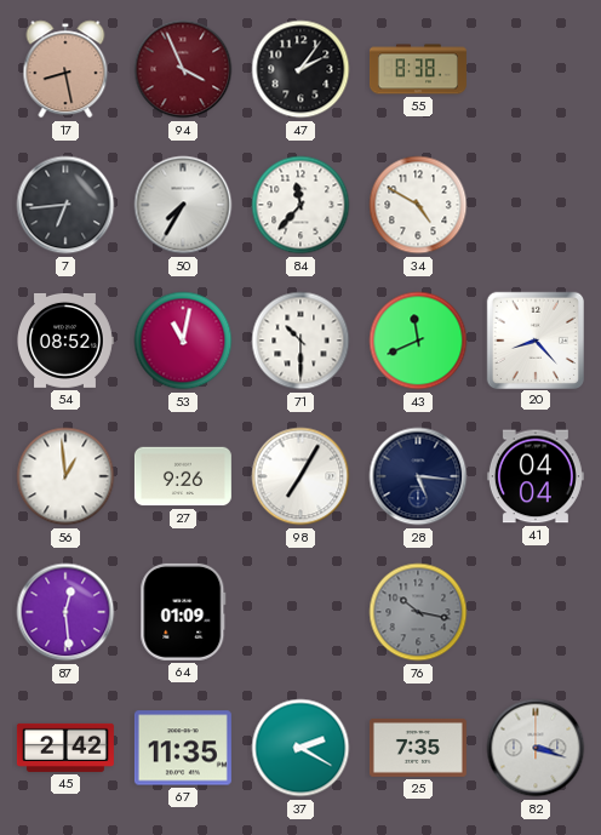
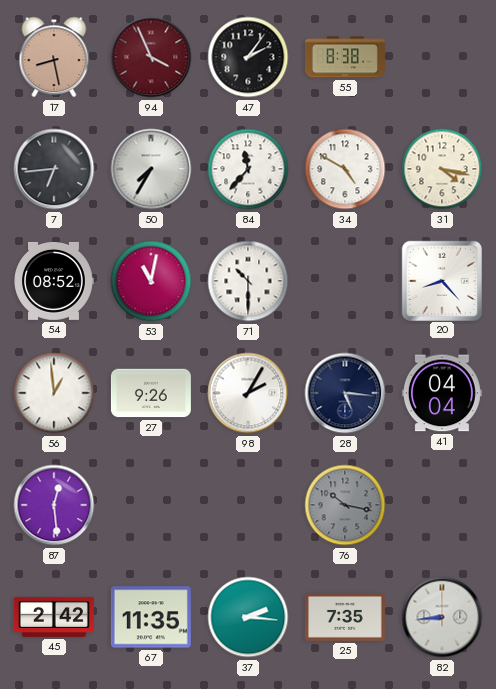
31: none -> 4:17 (442, 169)
43: 11:41 -> none (418, 341)
98: 7:05 -> 2:05 (248, 393)
64: 01:09 -> none (183, 612)
37: 2:20 -> 2:16 (248, 617)
82: 3:18 -> 8:44 (442, 617)
